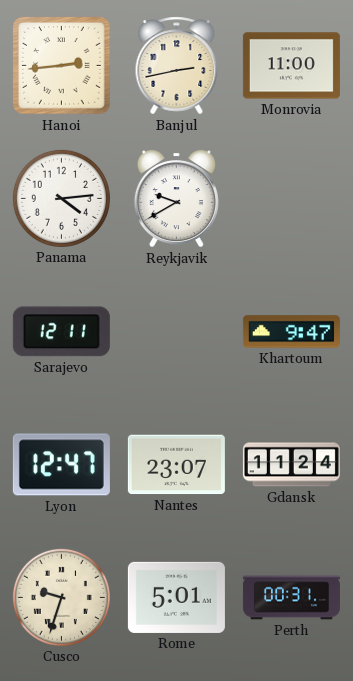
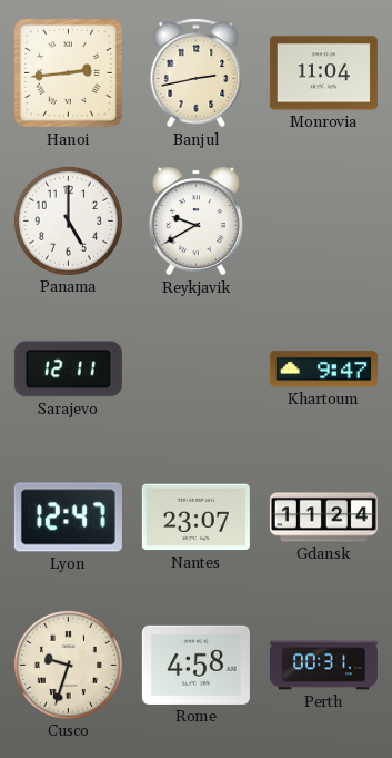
Monrovia: 11:00 -> 11:04 (323, 73)
Panama: 4:14 -> 5:00 (68, 220)
Rome: 5:01 -> 4:58 (195, 665)
